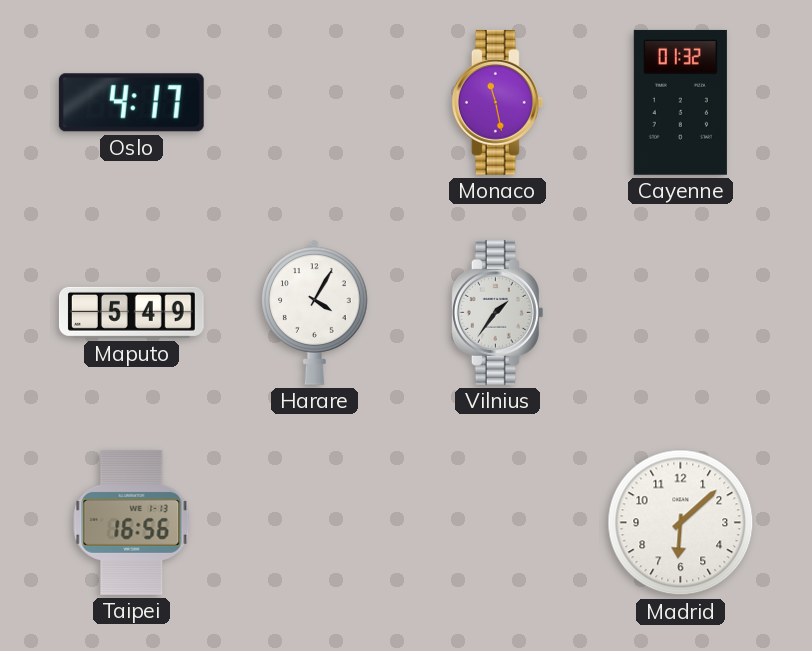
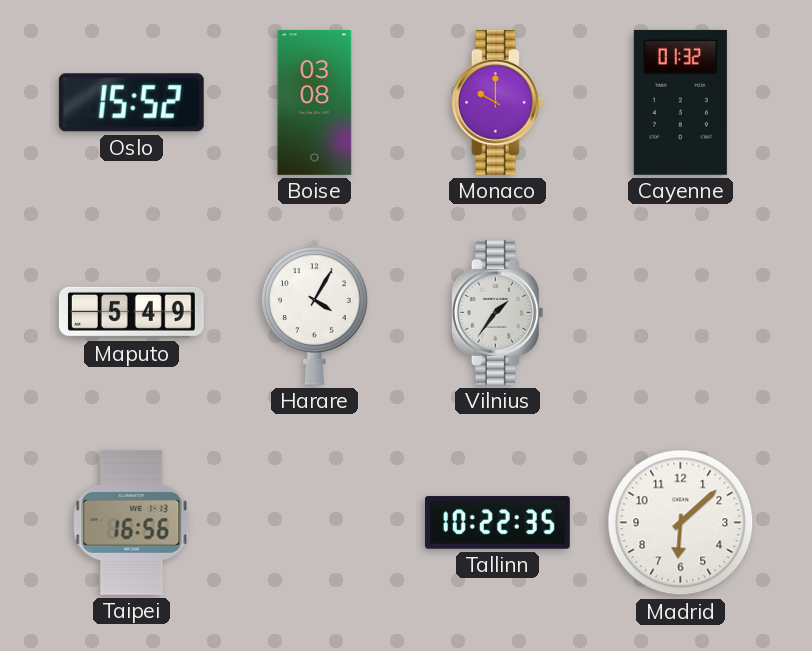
Oslo: 4:17 -> 15:52 (131, 103)
Boise: none -> 03:08 (315, 102)
Monaco: 11:28 -> 10:00 (497, 102)
Tallinn: none -> 10:22 (497, 523)
